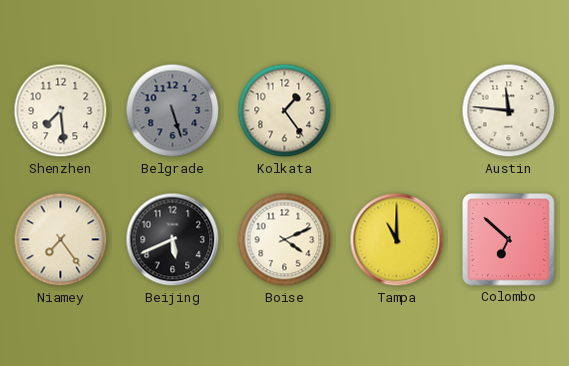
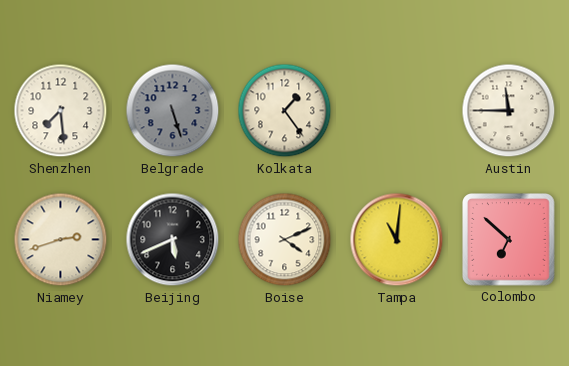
Austin: 11:46 -> 11:45 (509, 111)
Niamey: 7:24 -> 2:42 (61, 240)
Tampa: 11:00 -> 11:01 (397, 240)
